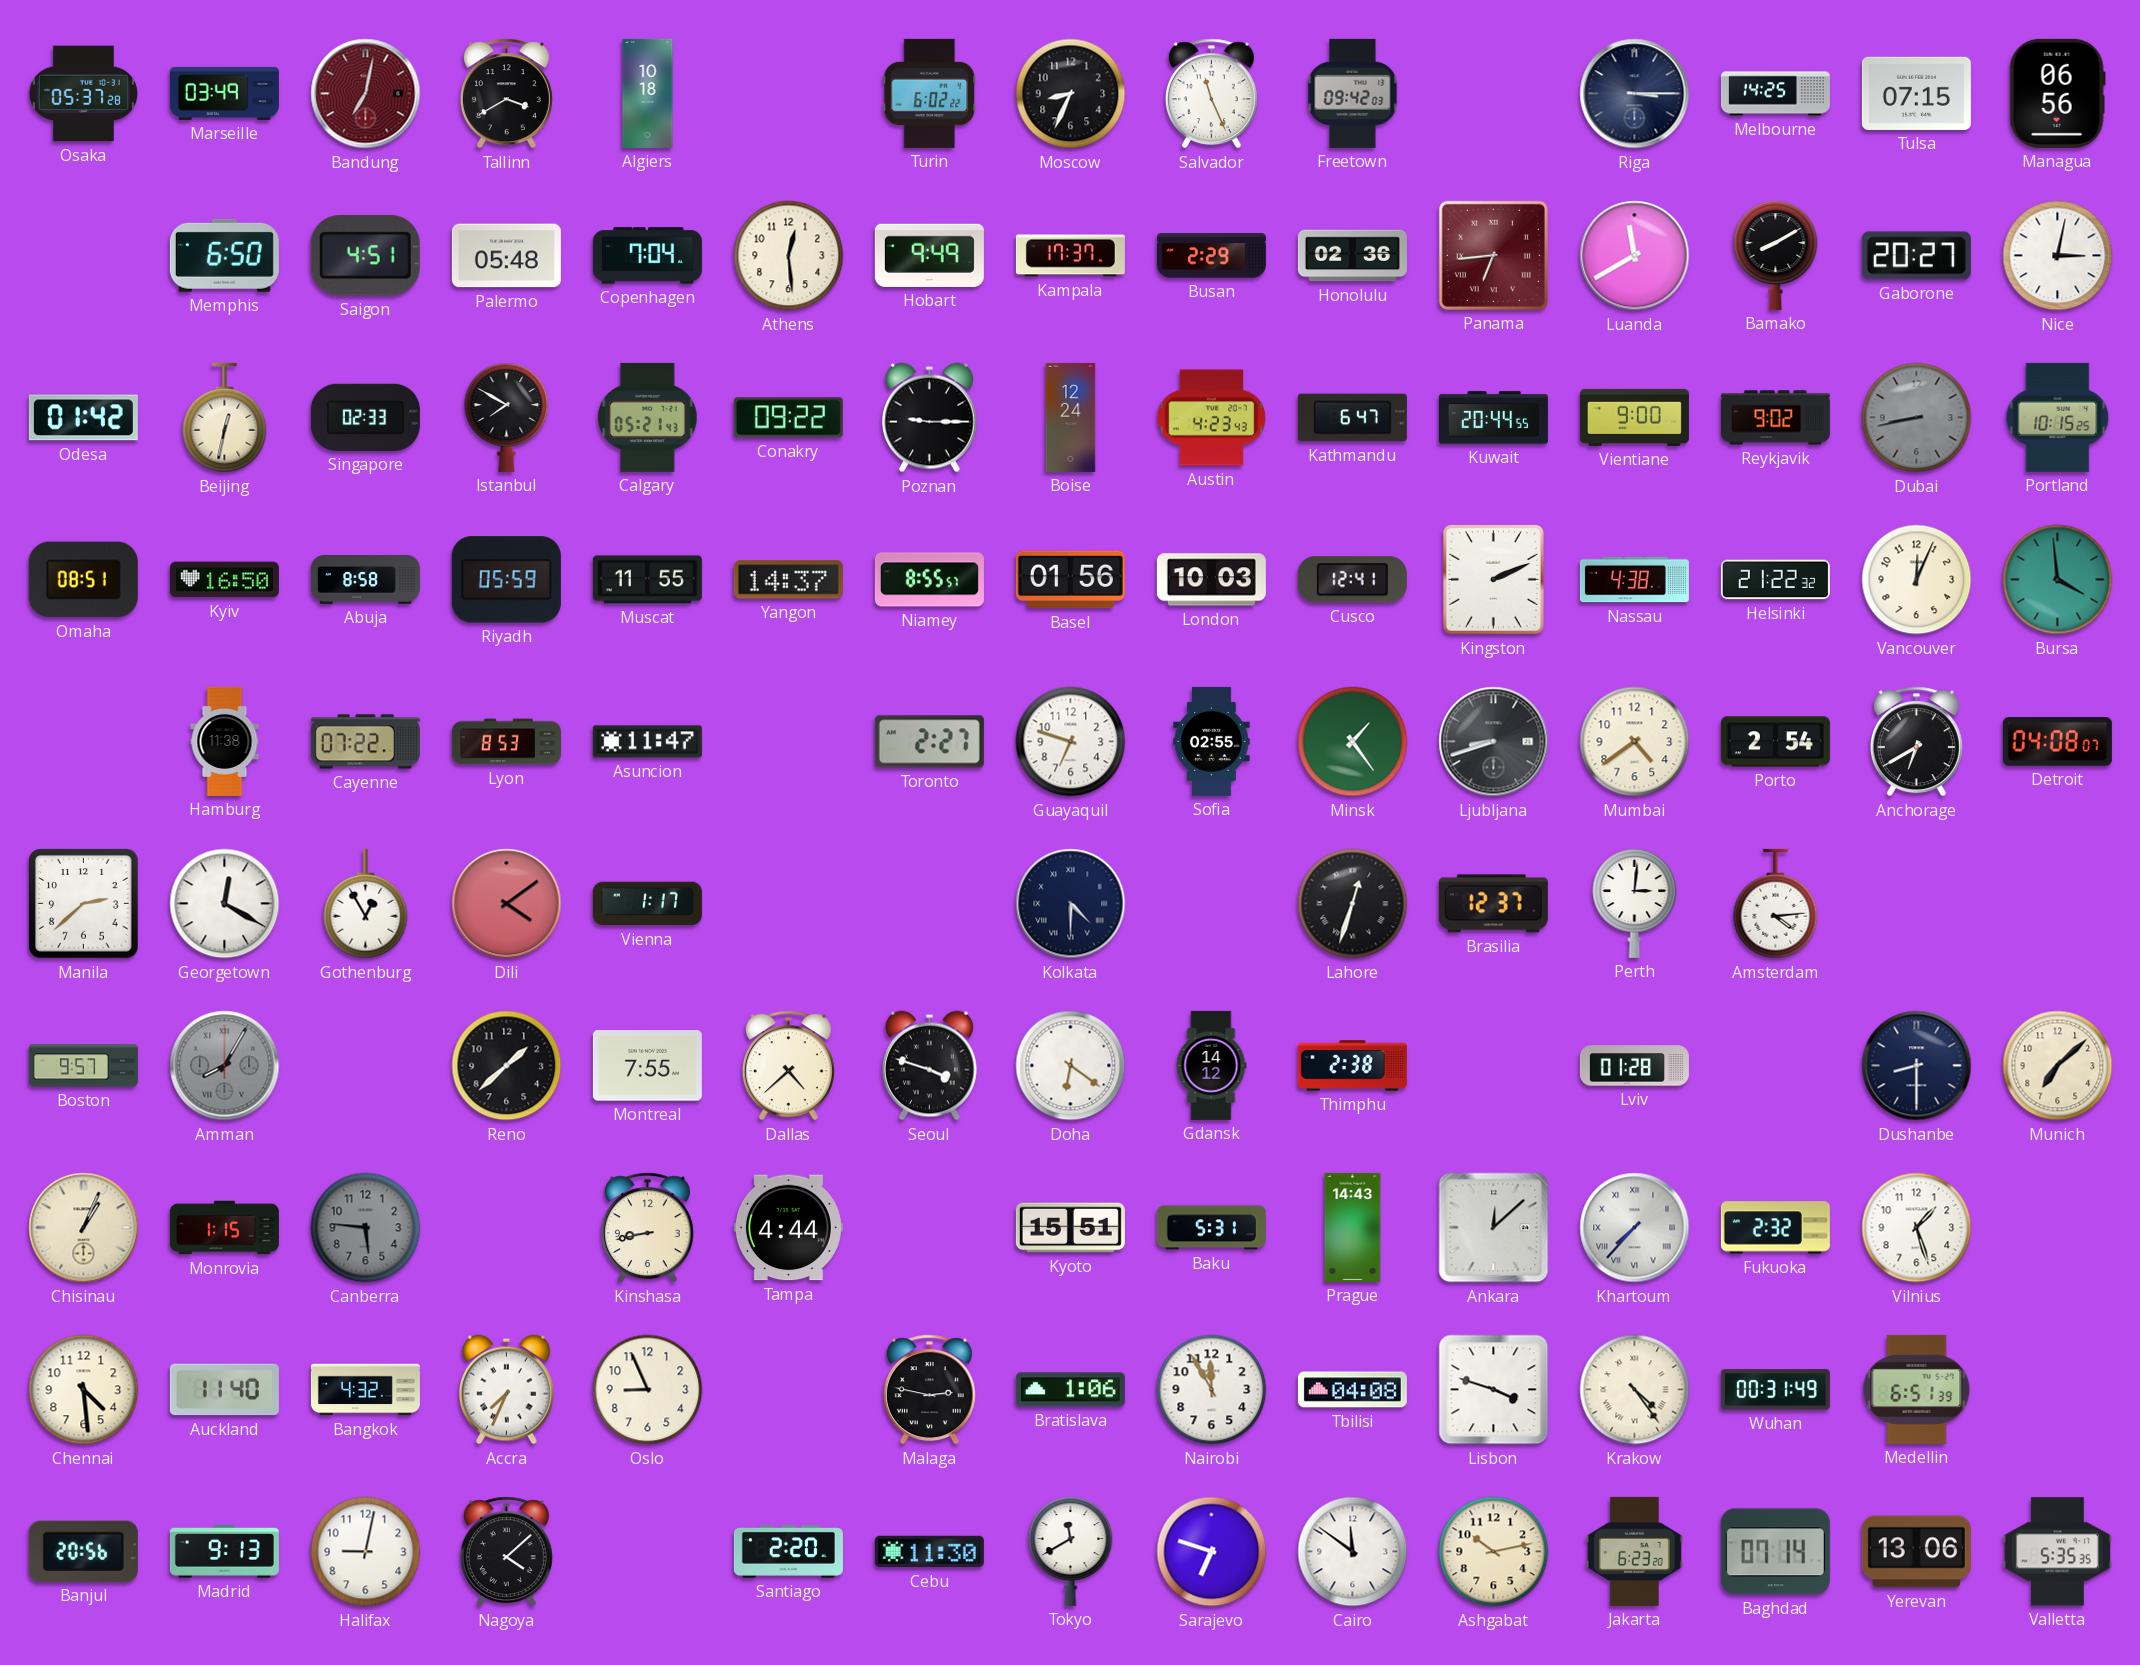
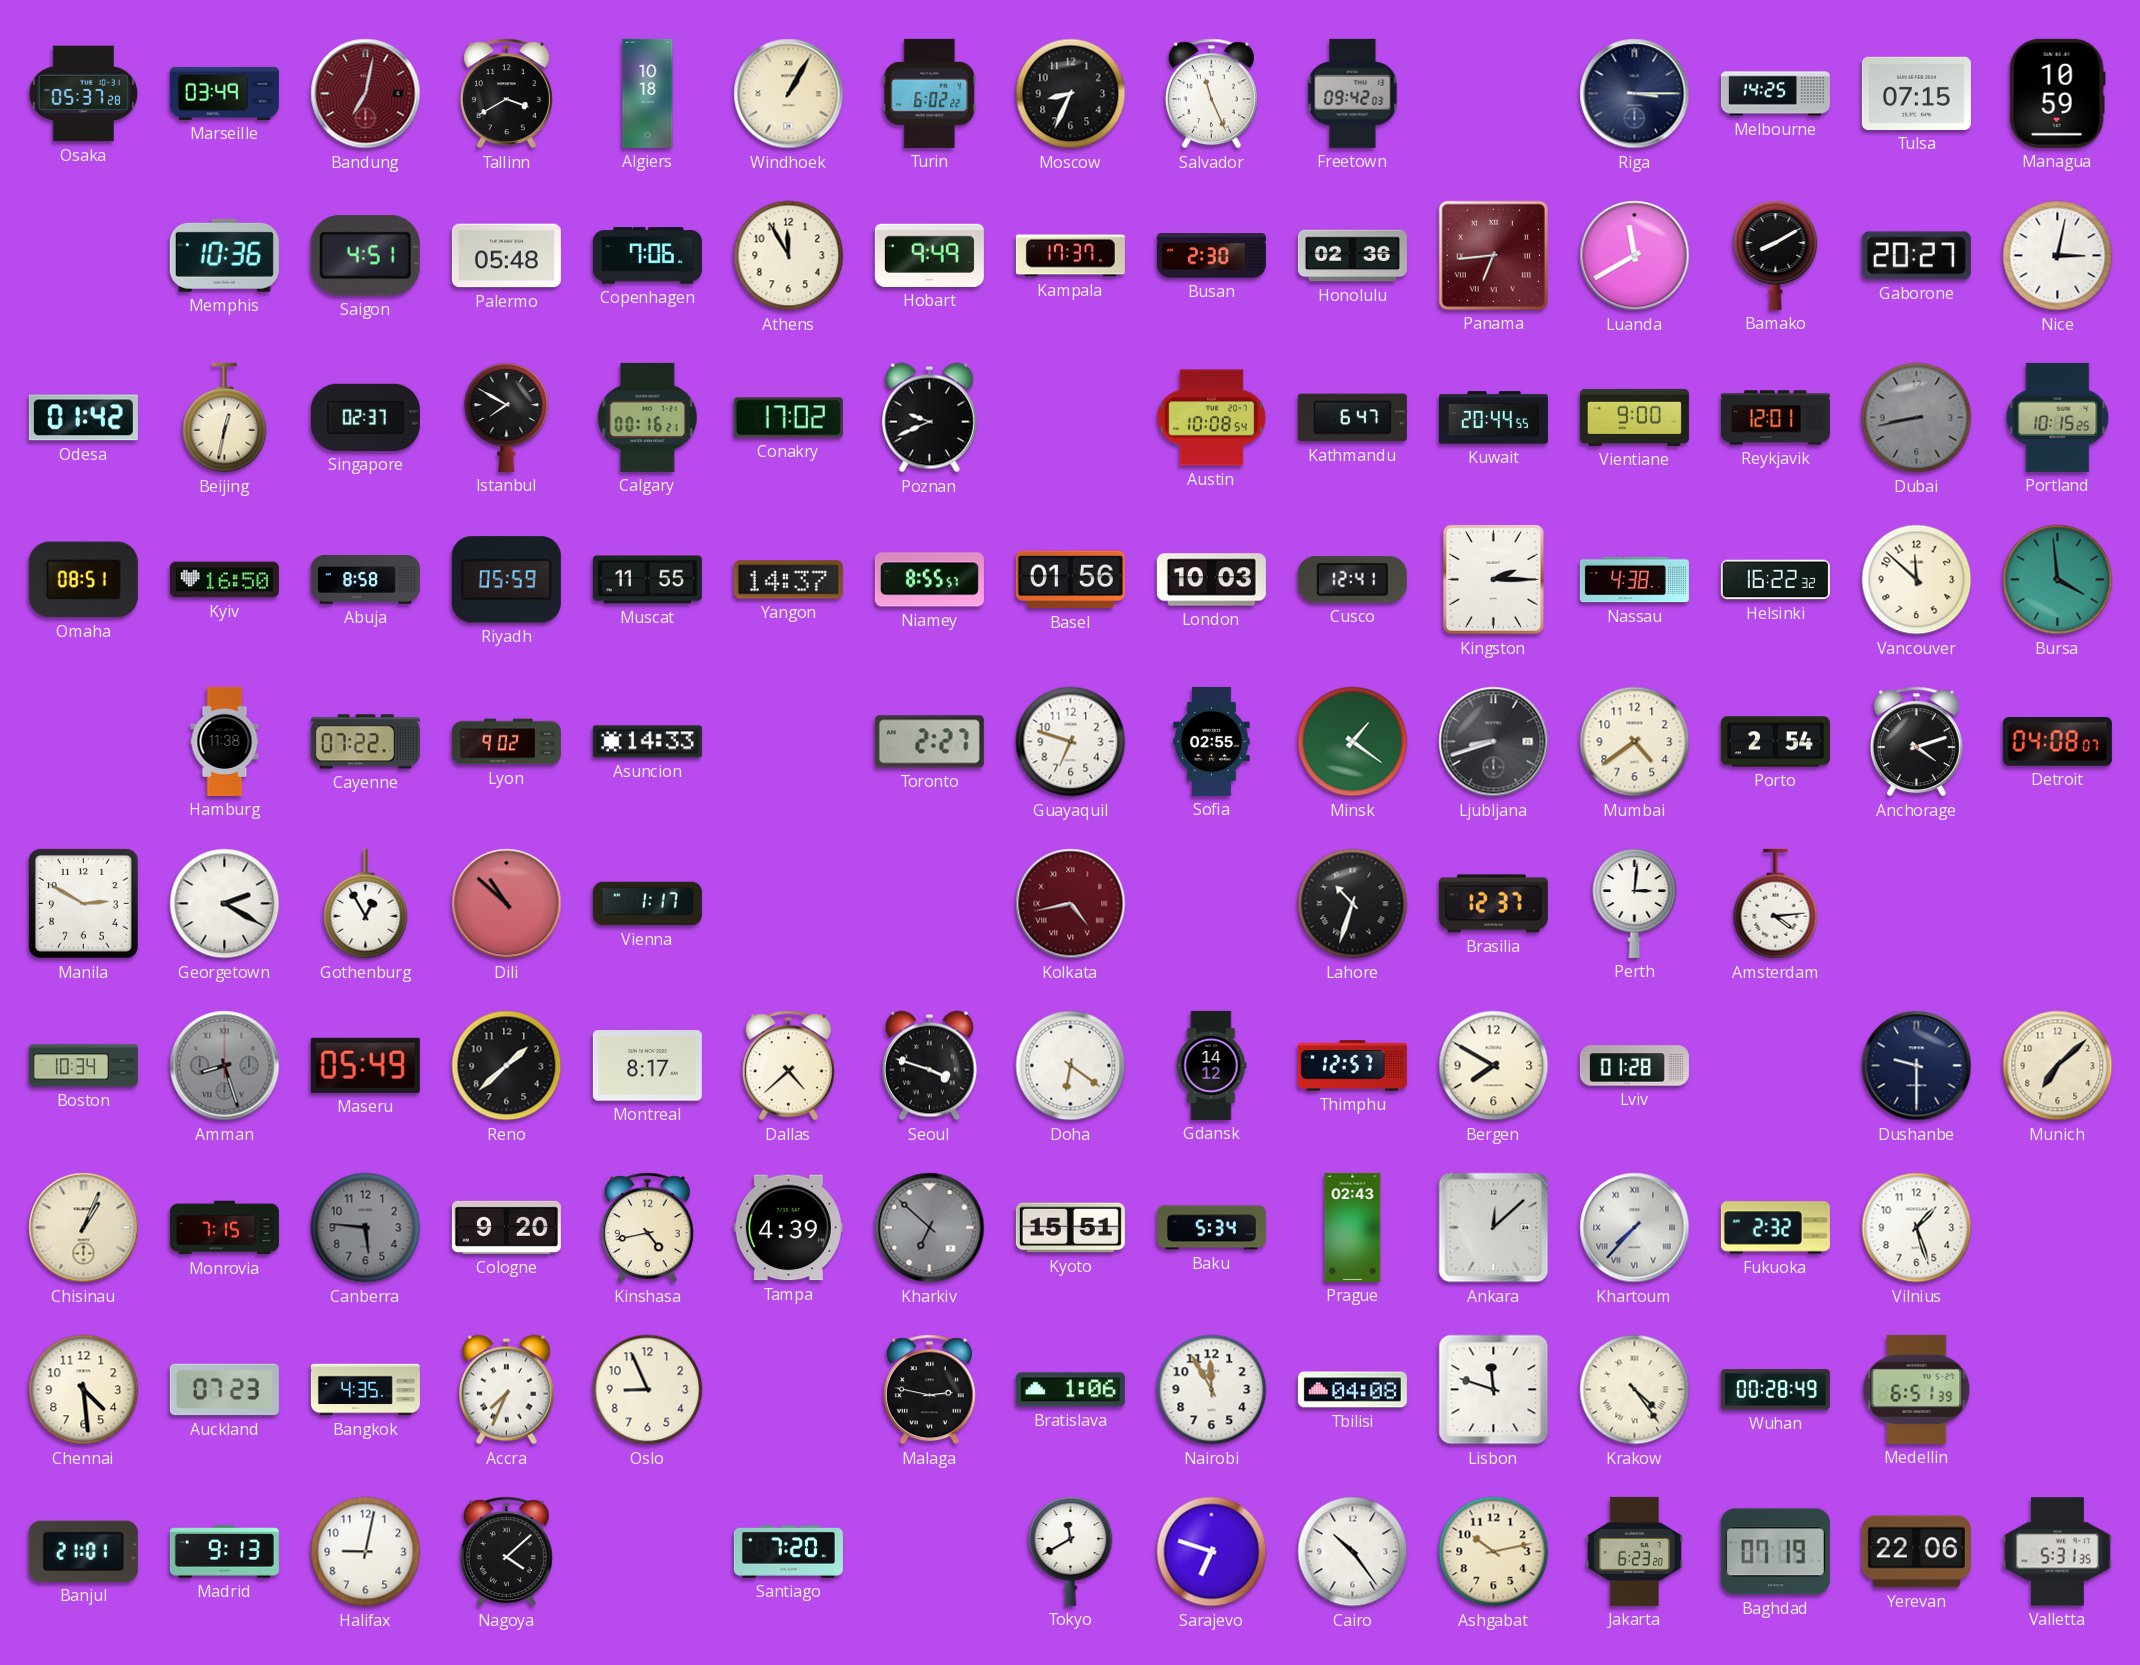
Windhoek: none -> 1:05 (789, 94)
Managua: 06:56 -> 10:59 (2057, 93)
Memphis: 6:50 -> 10:36 (224, 255)
Copenhagen: 7:04 -> 7:06 (647, 256)
Athens: 12:29 -> 11:55 (789, 256)
Busan: 2:29 -> 2:30 (1211, 256)
Singapore: 02:33 -> 02:37 (365, 417)
Calgary: 05:21 -> 00:16 (648, 417)
Conakry: 09:22 -> 17:02 (788, 418)
Poznan: 9:15 -> 9:41 (929, 418)
Boise: 12:24 -> none (1071, 417)
Austin: 4:23 -> 10:08 (1211, 418)
Reykjavik: 9:02 -> 12:01 (1775, 418)
Kingston: 2:11 -> 2:15 (1493, 579)
Helsinki: 21:22 -> 16:22 (1775, 580)
Vancouver: 12:04 -> 11:52 (1917, 580)
Lyon: 8:53 -> 9:02 (506, 742)
Asuncion: 11:47 -> 14:33 (647, 742)
Minsk: 1:24 -> 1:21 (1353, 742)
Anchorage: 6:40 -> 4:12 (1916, 742)
Manila: 2:38 -> 2:50 (84, 904)
Georgetown: 12:20 -> 2:20 (225, 904)
Dili: 4:09 -> 10:52 (507, 904)
Kolkata: 4:30 -> 4:43 (1071, 904)
Kolkata dial: navy -> burgundy (1071, 904)
Lahore: 12:33 -> 10:33 (1353, 904)
Boston: 9:57 -> 10:34 (83, 1066)
Amman: 8:05 -> 8:27 (225, 1066)
Maseru: none -> 05:49 (365, 1065)
Montreal: 7:55 -> 8:17 (647, 1066)
Thimphu: 2:38 -> 12:57 (1352, 1066)
Bergen: none -> 7:50 (1494, 1066)
Dushanbe: 8:30 -> 9:30 (1917, 1066)
Monrovia: 1:15 -> 7:15 (224, 1228)
Cologne: none -> 9:20 (506, 1227)
Kinshasa: 8:43 -> 4:43 (647, 1228)
Tampa: 4:44 -> 4:39 (788, 1228)
Kharkiv: none -> 6:52 (930, 1228)
Baku: 5:31 -> 5:34 (1211, 1228)
Prague: 14:43 -> 02:43 (1353, 1227)
Auckland: 11:40 -> 07:23 (224, 1390)
Bangkok: 4:32 -> 4:35 (365, 1390)
Lisbon: 3:48 -> 11:48 (1494, 1390)
Wuhan: 00:31 -> 00:28 (1775, 1390)
Banjul: 20:56 -> 21:01 (83, 1551)
Santiago: 2:20 -> 7:20 (788, 1552)
Cebu: 11:30 -> none (929, 1552)
Cairo: 11:51 -> 10:24 (1353, 1552)
Baghdad: 07:14 -> 07:19 (1775, 1552)
Yerevan: 13:06 -> 22:06 (1916, 1552)
Valletta: 5:35 -> 5:31 (2057, 1552)
